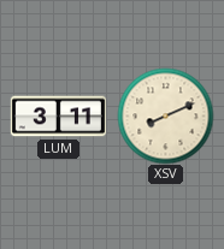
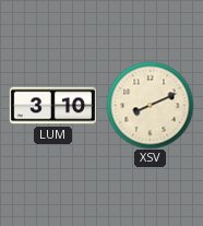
LUM: 3:11 -> 3:10 (52, 106)
